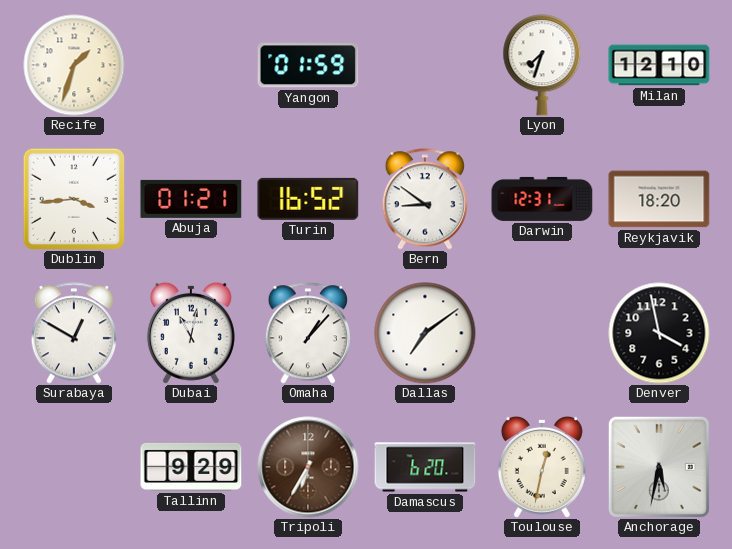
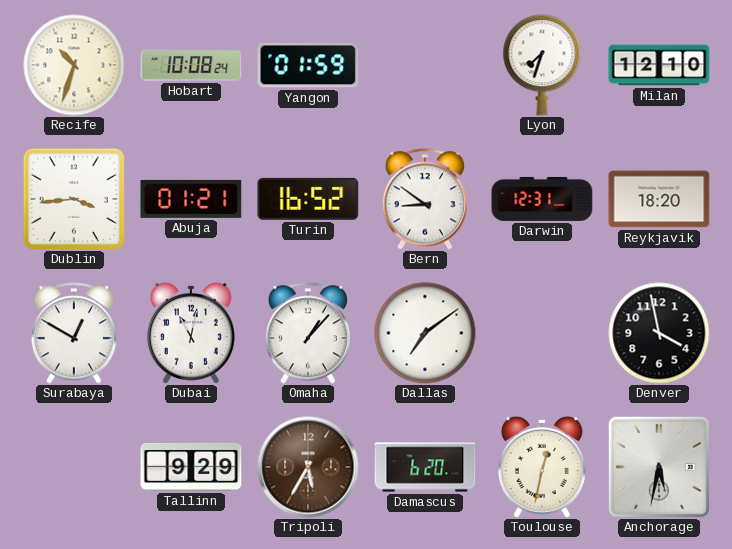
Recife: 1:33 -> 10:33 (74, 65)
Hobart: none -> 10:08 (191, 65)
Tripoli: 6:35 -> 5:35 (308, 467)
